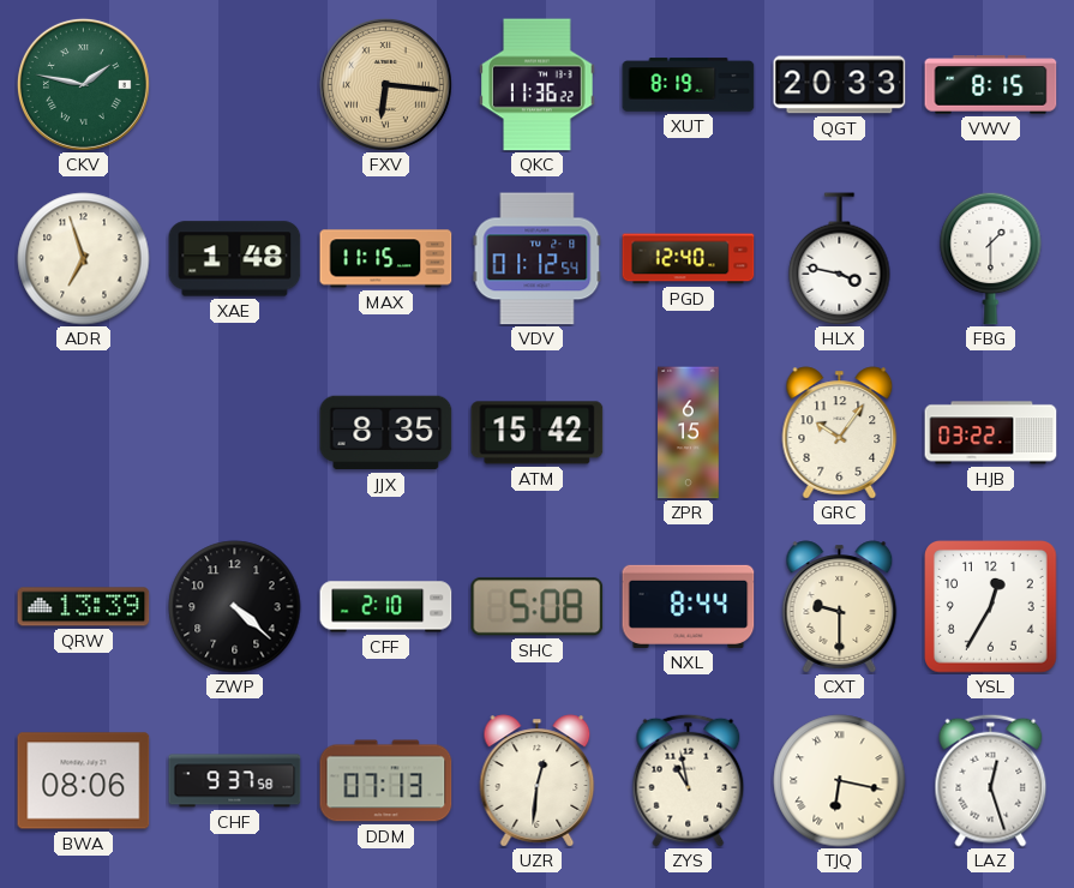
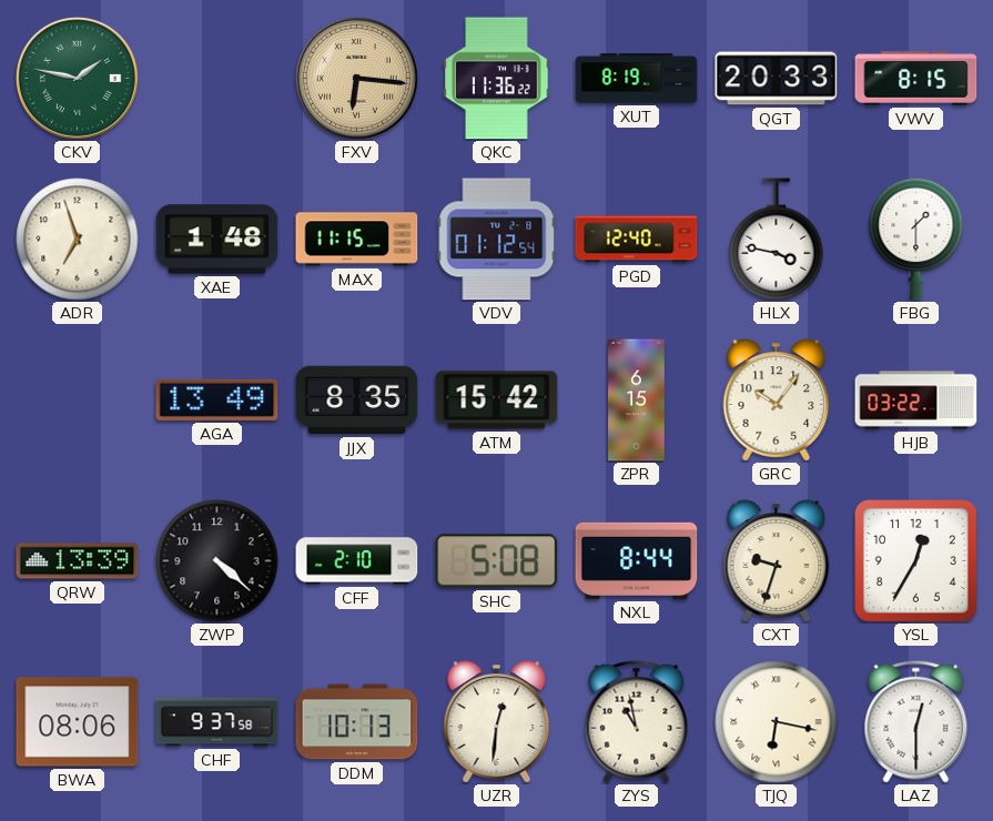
AGA: none -> 13:49 (217, 399)
CXT: 9:30 -> 9:33 (777, 561)
DDM: 07:13 -> 10:13 (357, 722)
LAZ: 12:27 -> 12:30 (916, 721)
